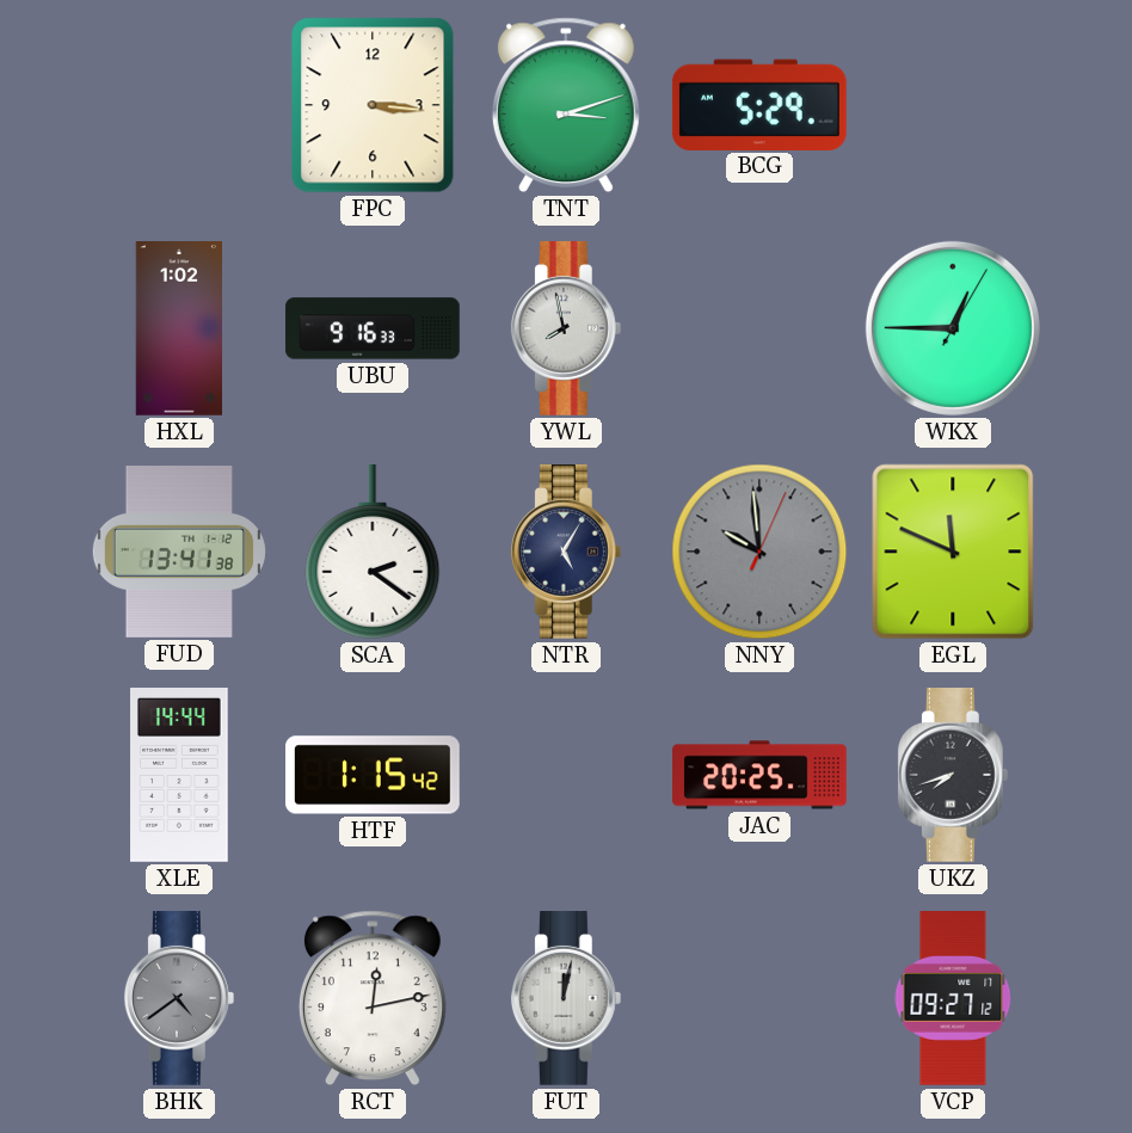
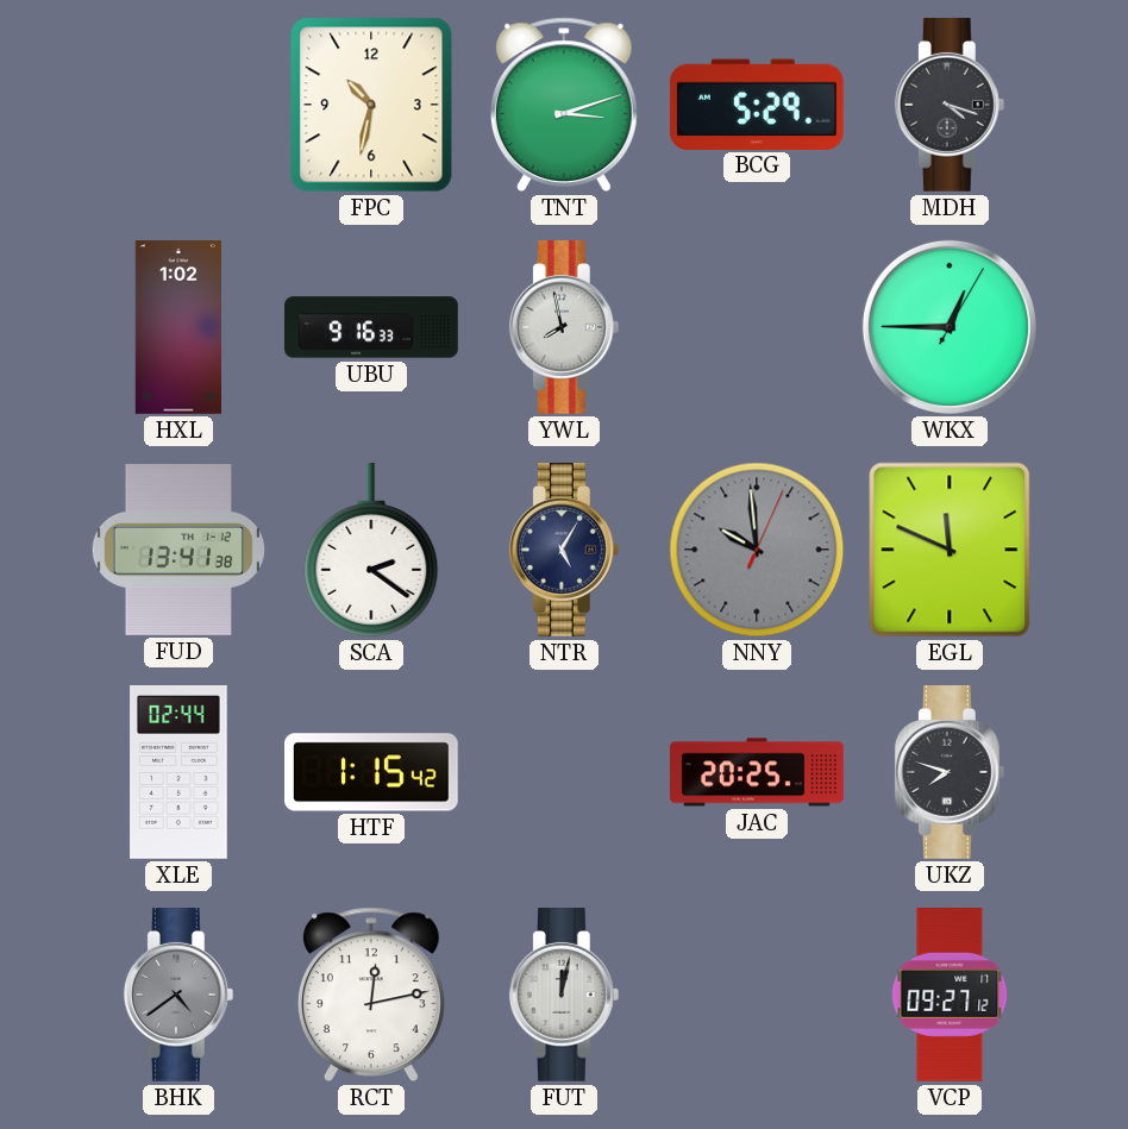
FPC: 3:16 -> 10:32 (371, 105)
MDH: none -> 4:18 (950, 106)
XLE: 14:44 -> 02:44 (178, 773)
UKZ: 7:42 -> 7:48 (950, 773)
